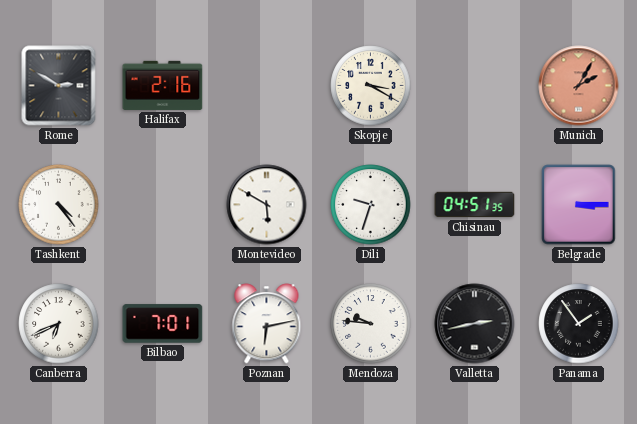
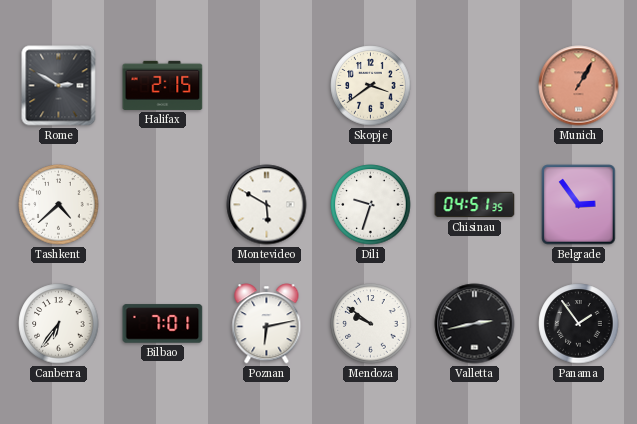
Halifax: 2:16 -> 2:15 (163, 85)
Skopje: 3:20 -> 3:39 (371, 86)
Munich: 2:05 -> 1:05 (579, 86)
Tashkent: 4:24 -> 4:38 (59, 205)
Belgrade: 3:15 -> 2:54 (579, 205)
Canberra: 6:41 -> 6:36 (59, 324)
Mendoza: 9:46 -> 9:51 (371, 324)
